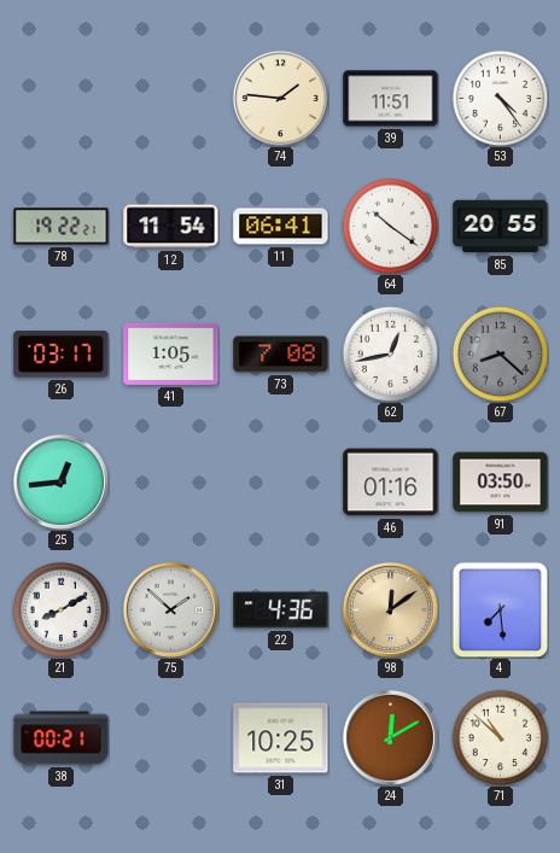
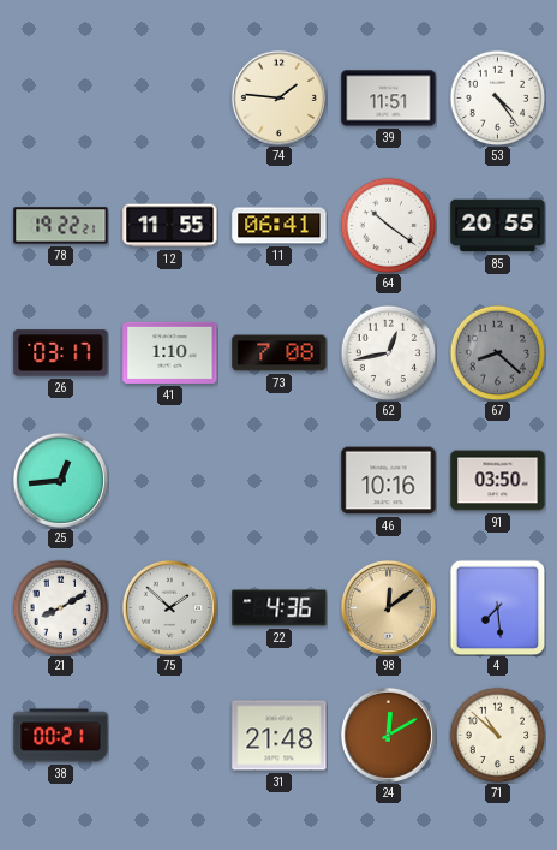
12: 11:54 -> 11:55 (170, 226)
41: 1:05 -> 1:10 (170, 352)
46: 01:16 -> 10:16 (389, 481)
31: 10:25 -> 21:48 (280, 736)
